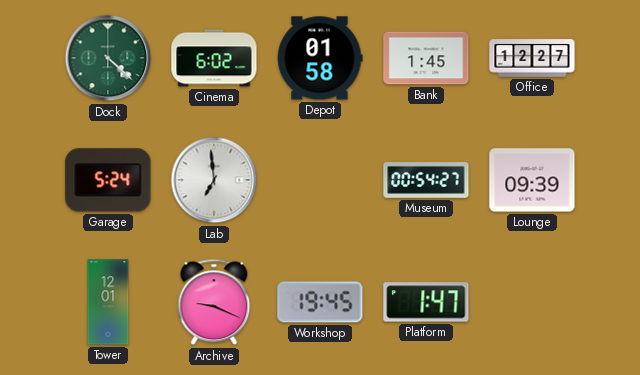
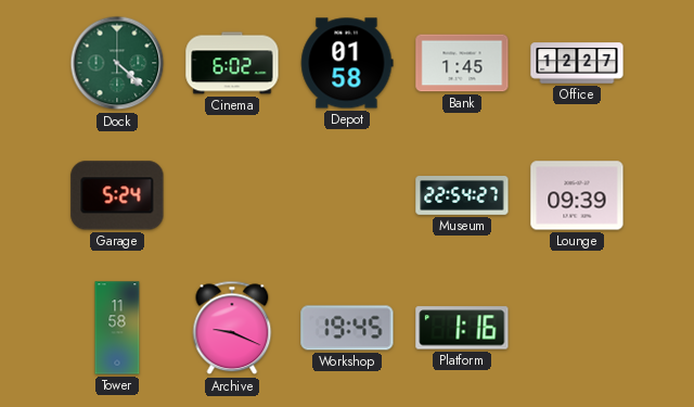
Lab: 6:59 -> none (214, 180)
Museum: 00:54 -> 22:54 (462, 195)
Tower: 12:01 -> 11:58 (117, 328)
Platform: 1:47 -> 1:16 (462, 328)
